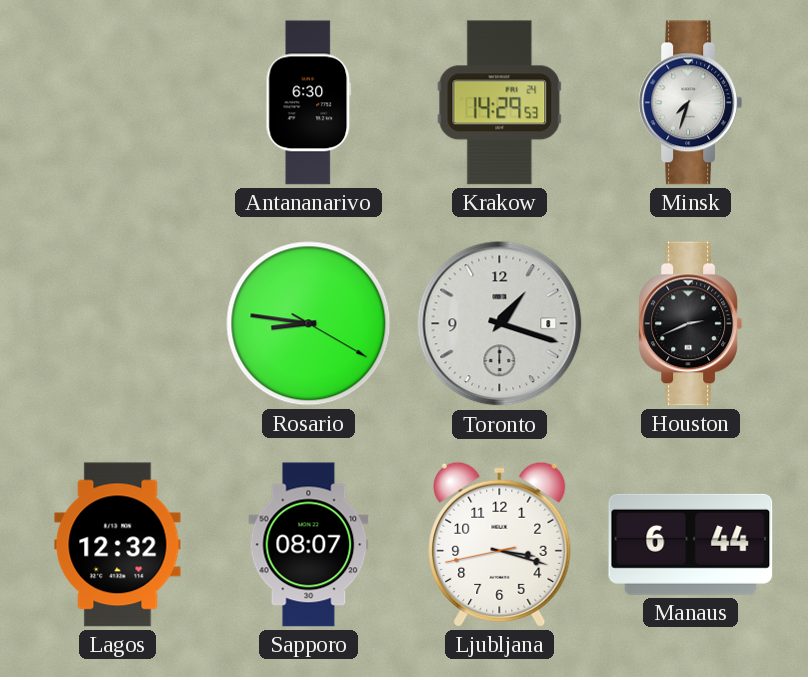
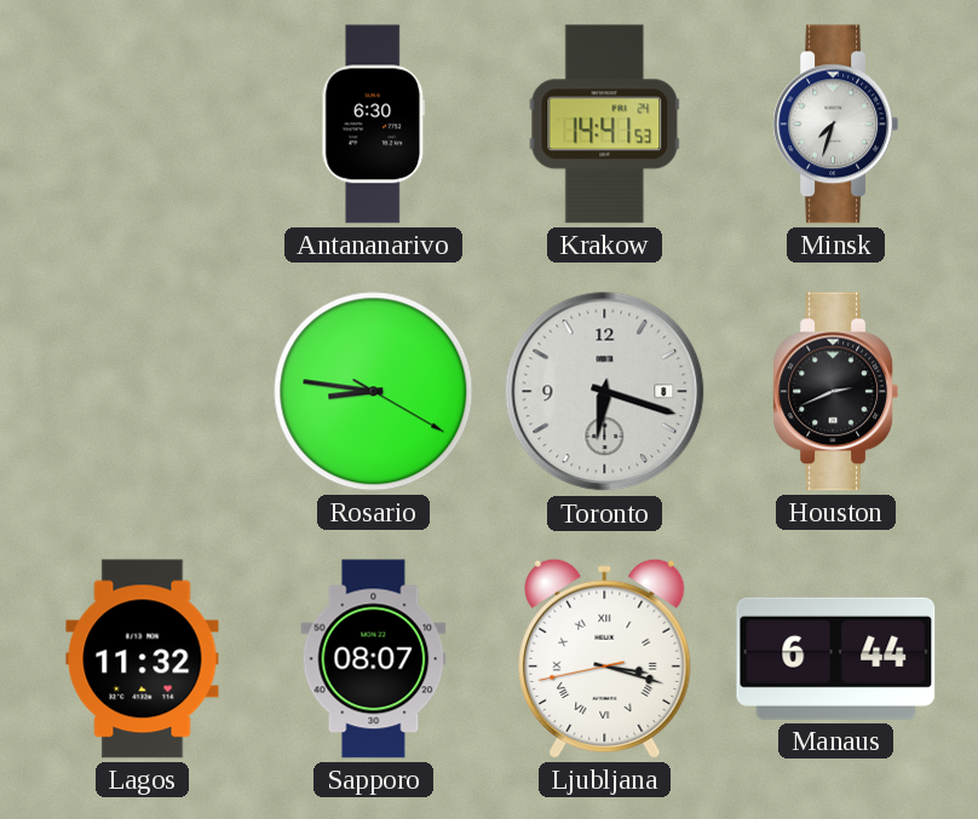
Krakow: 14:29 -> 14:41 (605, 125)
Toronto: 1:18 -> 6:18 (605, 392)
Lagos: 12:32 -> 11:32 (143, 659)
Ljubljana numerals: Arabic -> Roman (605, 658)
